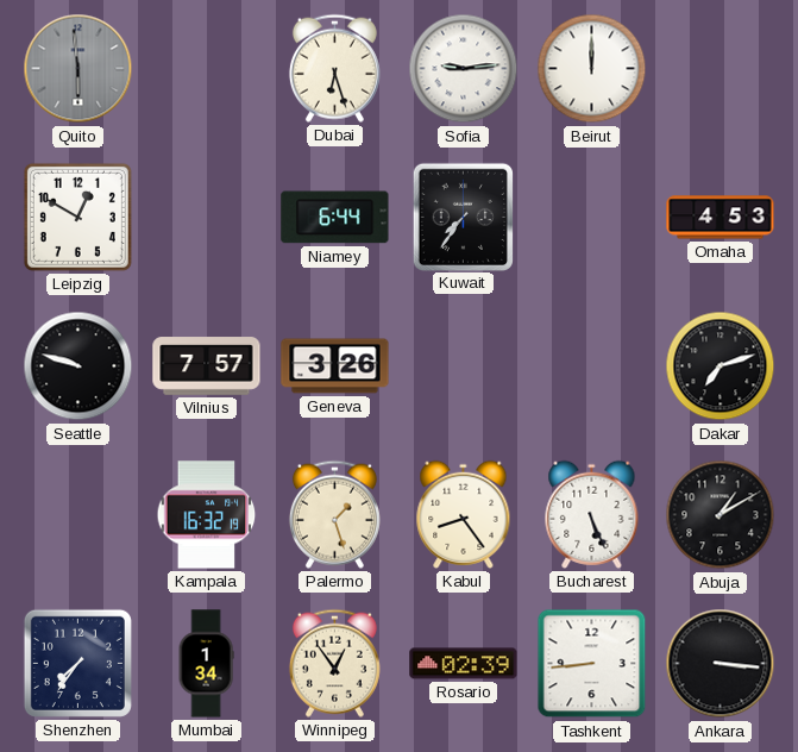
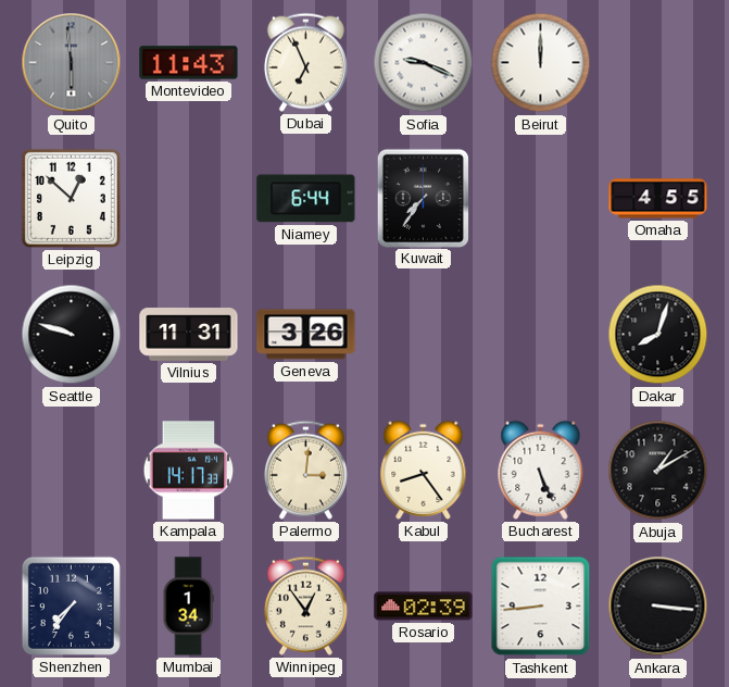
Montevideo: none -> 11:43 (189, 63)
Dubai: 6:27 -> 6:56 (305, 62)
Sofia: 9:14 -> 9:19 (424, 63)
Leipzig: 12:50 -> 12:52 (71, 198)
Omaha: 4:53 -> 4:55 (658, 199)
Vilnius: 7:57 -> 11:31 (189, 335)
Dakar: 7:12 -> 8:03 (658, 335)
Kampala: 16:32 -> 14:17 (189, 471)
Palermo: 1:27 -> 3:01 (305, 470)
